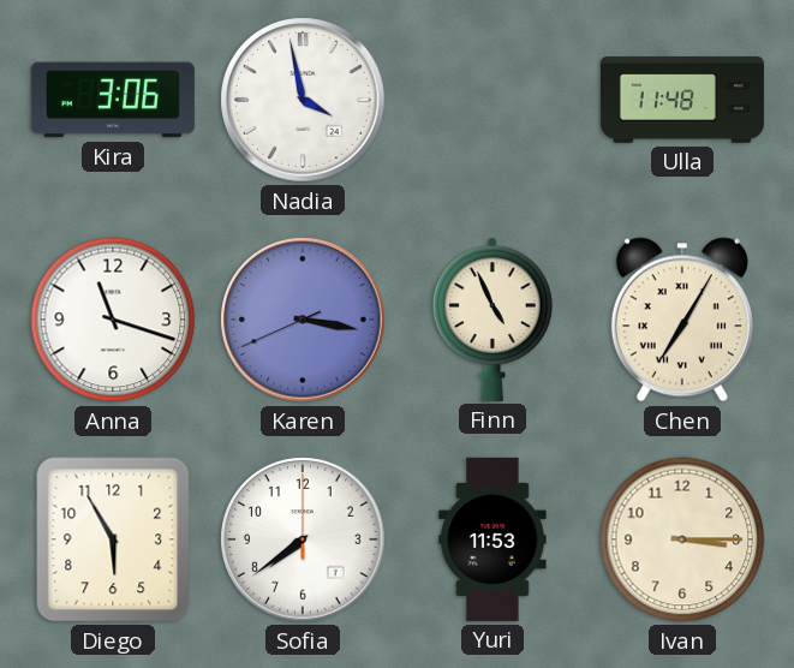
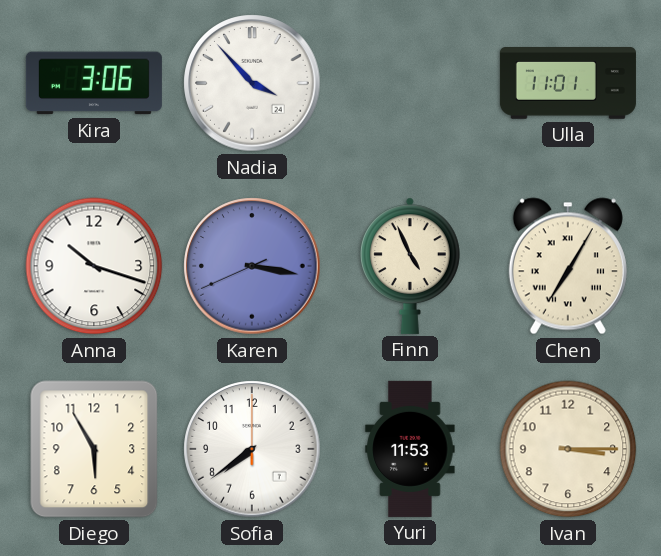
Nadia: 3:58 -> 3:53 (252, 83)
Ulla: 11:48 -> 11:01 (568, 83)
Anna: 11:18 -> 10:18 (94, 266)
